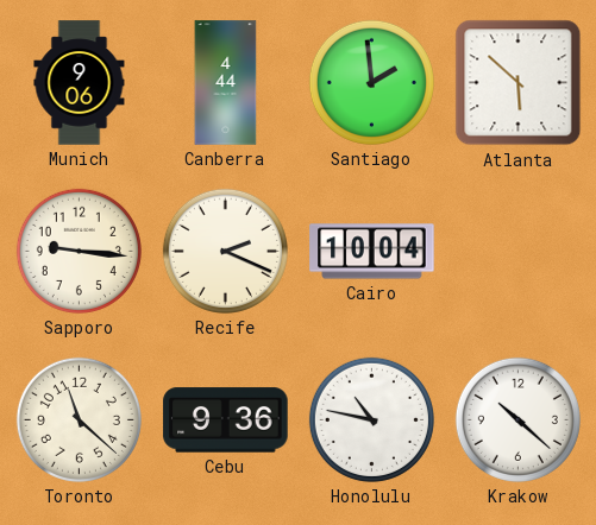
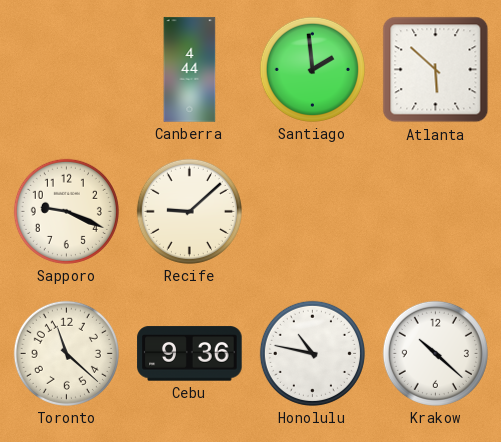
Munich: 9:06 -> none (80, 83)
Sapporo: 9:16 -> 9:19 (66, 211)
Recife: 2:19 -> 9:08 (189, 211)
Cairo: 10:04 -> none (372, 252)
